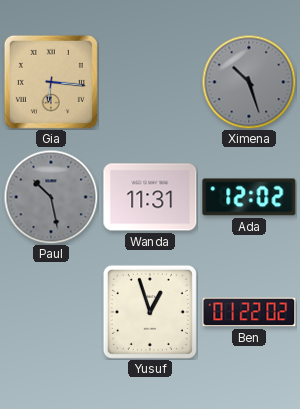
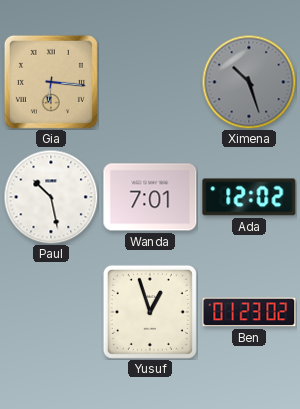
Paul dial: grey -> white (51, 197)
Wanda: 11:31 -> 7:01 (150, 197)
Ben: 01:22 -> 01:23 (249, 312)
